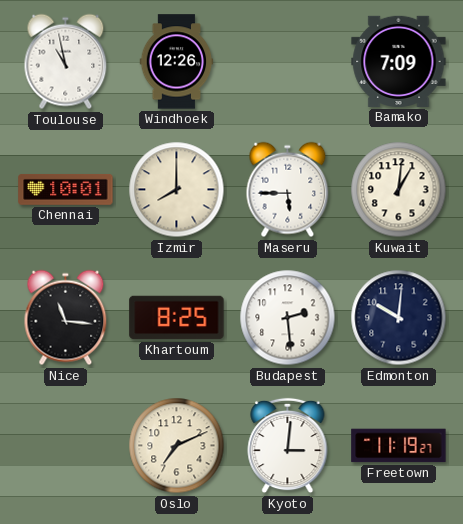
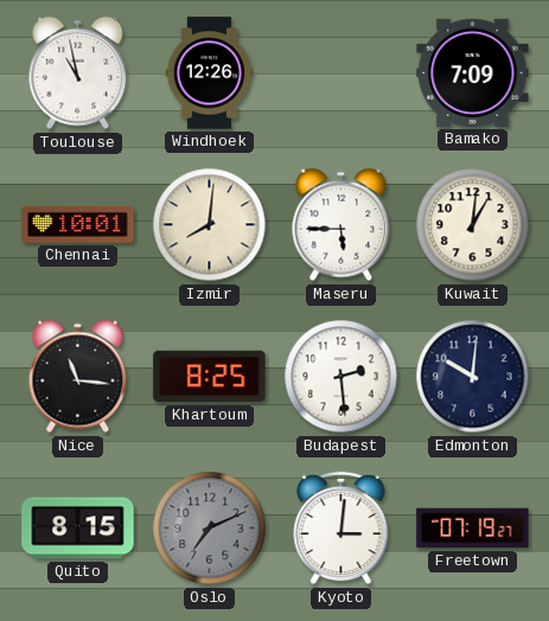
Izmir: 8:00 -> 8:01 (210, 225)
Quito: none -> 8:15 (78, 529)
Oslo dial: cream -> grey (210, 529)
Freetown: 11:19 -> 07:19 (473, 529)
